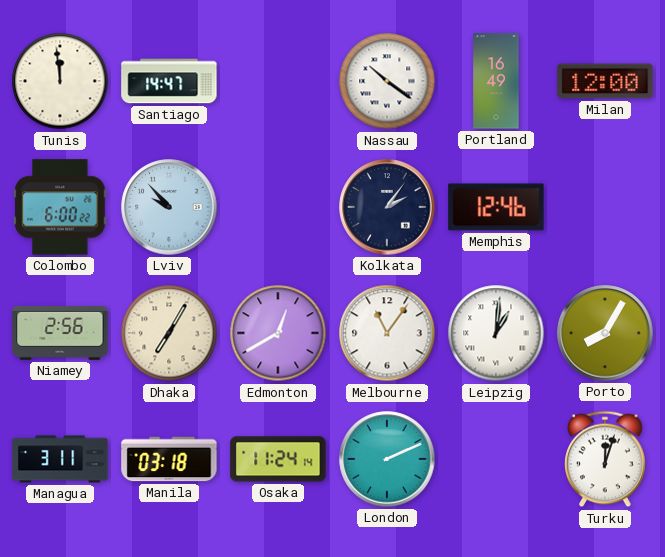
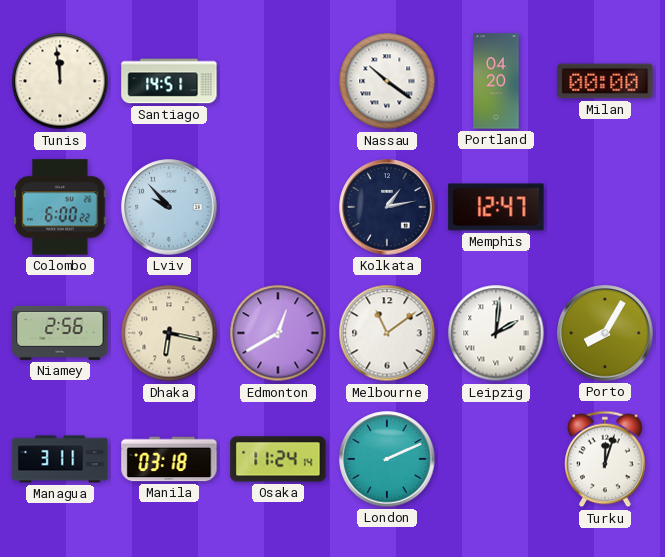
Santiago: 14:47 -> 14:51 (169, 81)
Portland: 16:49 -> 04:20 (496, 81)
Milan: 12:00 -> 00:00 (605, 81)
Kolkata: 2:06 -> 1:13 (387, 207)
Memphis: 12:46 -> 12:47 (496, 207)
Dhaka: 7:05 -> 6:17 (169, 333)
Melbourne: 11:06 -> 11:09 (387, 333)
Leipzig: 1:01 -> 2:01 (496, 333)
